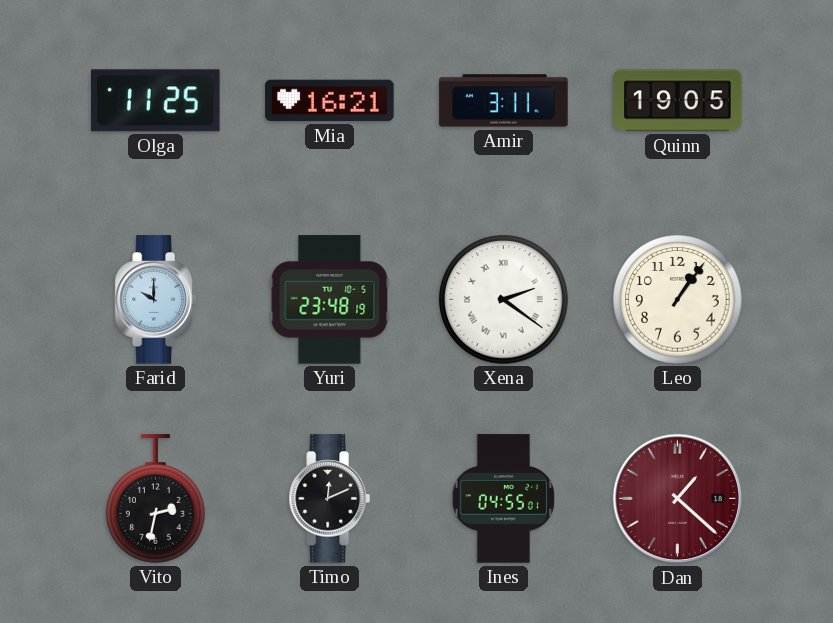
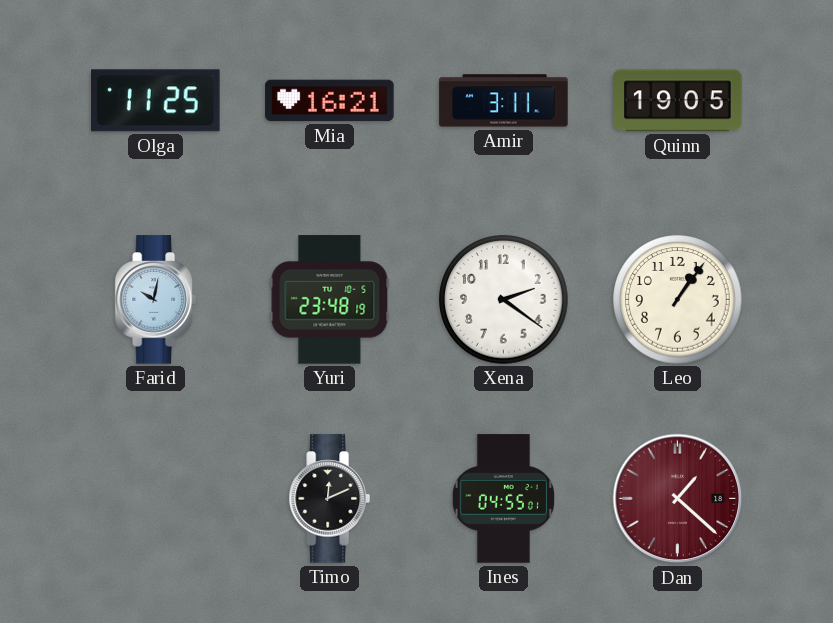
Farid: 10:00 -> 10:02 (155, 300)
Xena numerals: Roman -> Arabic (504, 300)
Vito: 2:32 -> none (156, 499)
